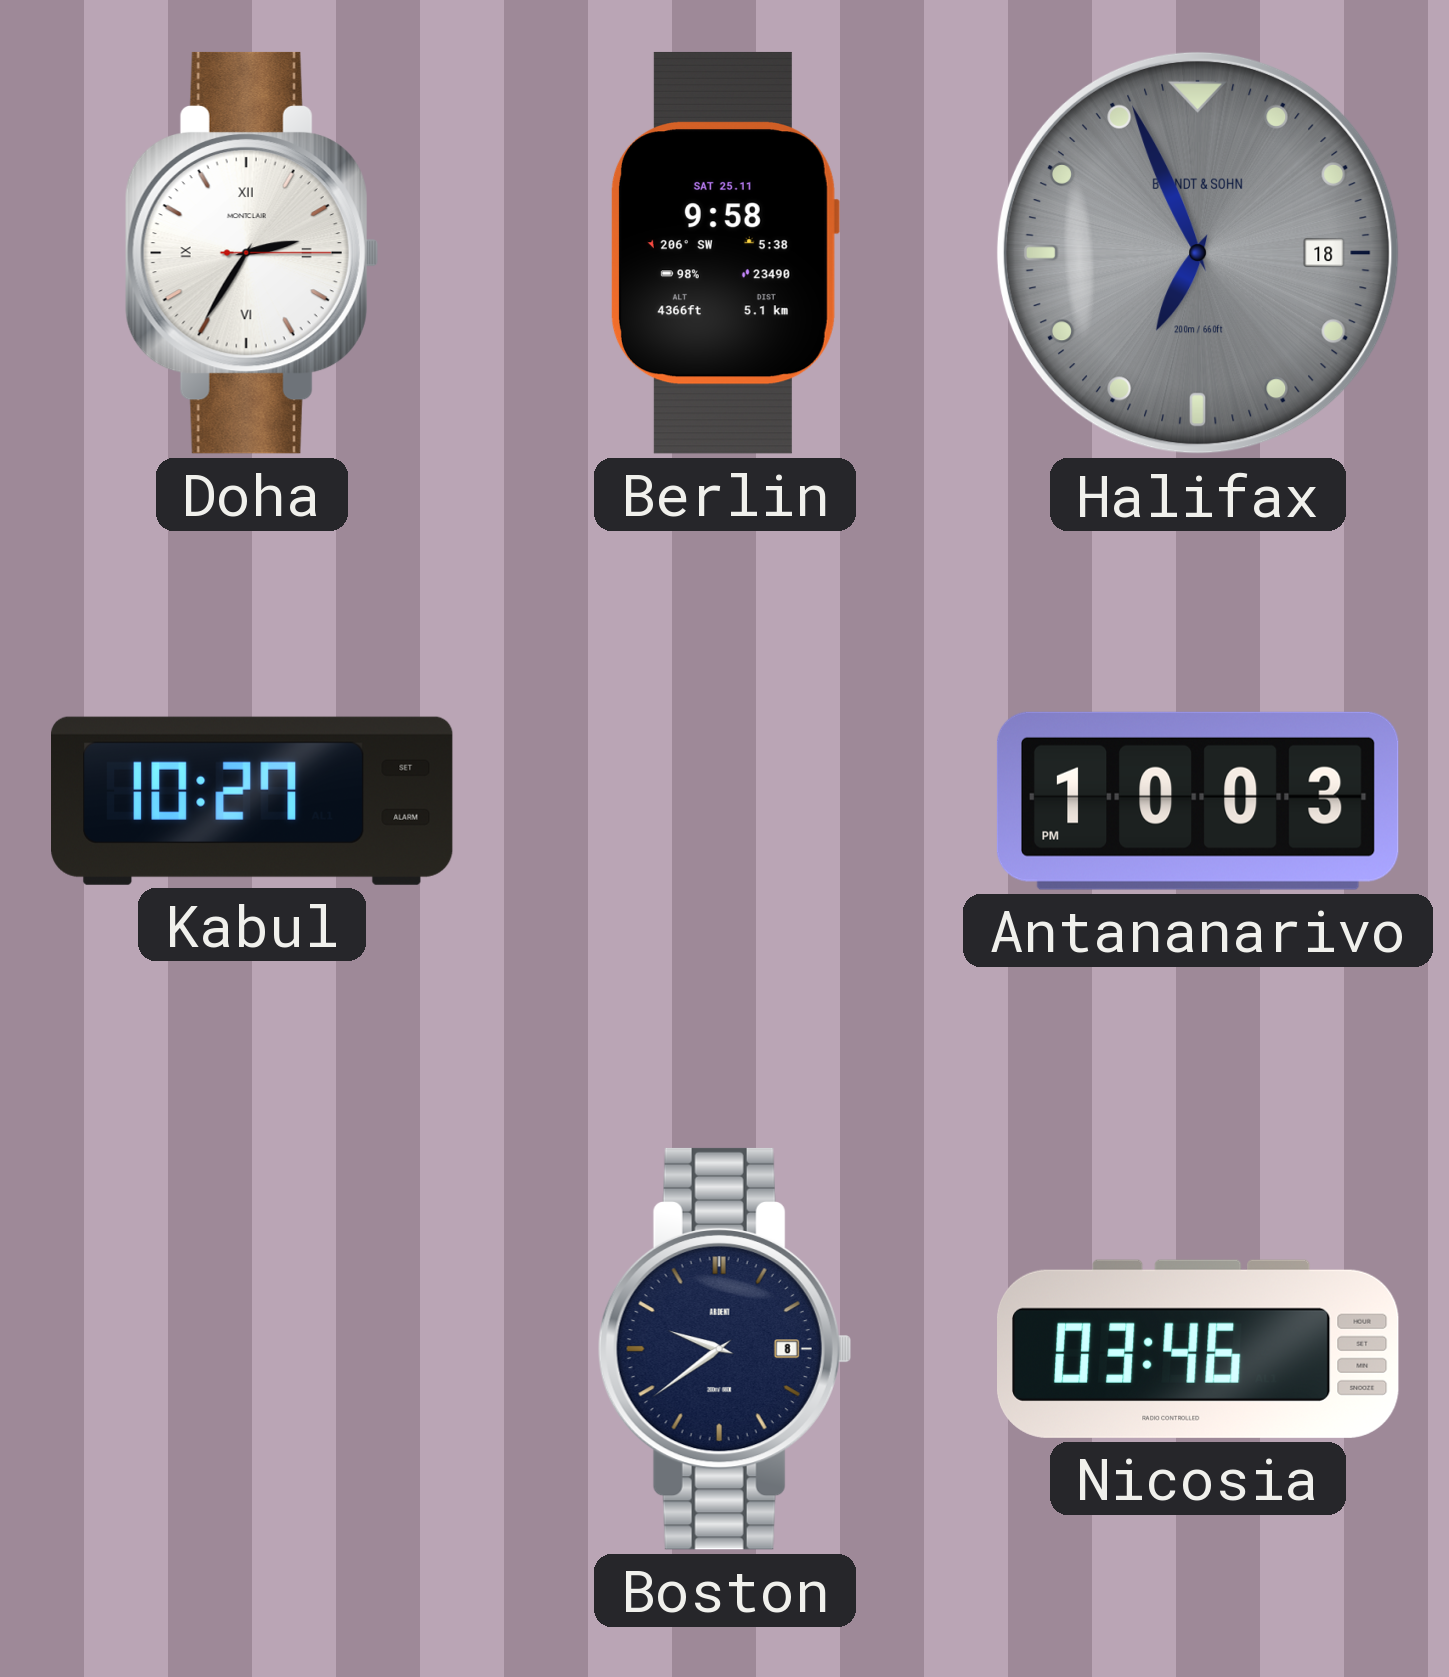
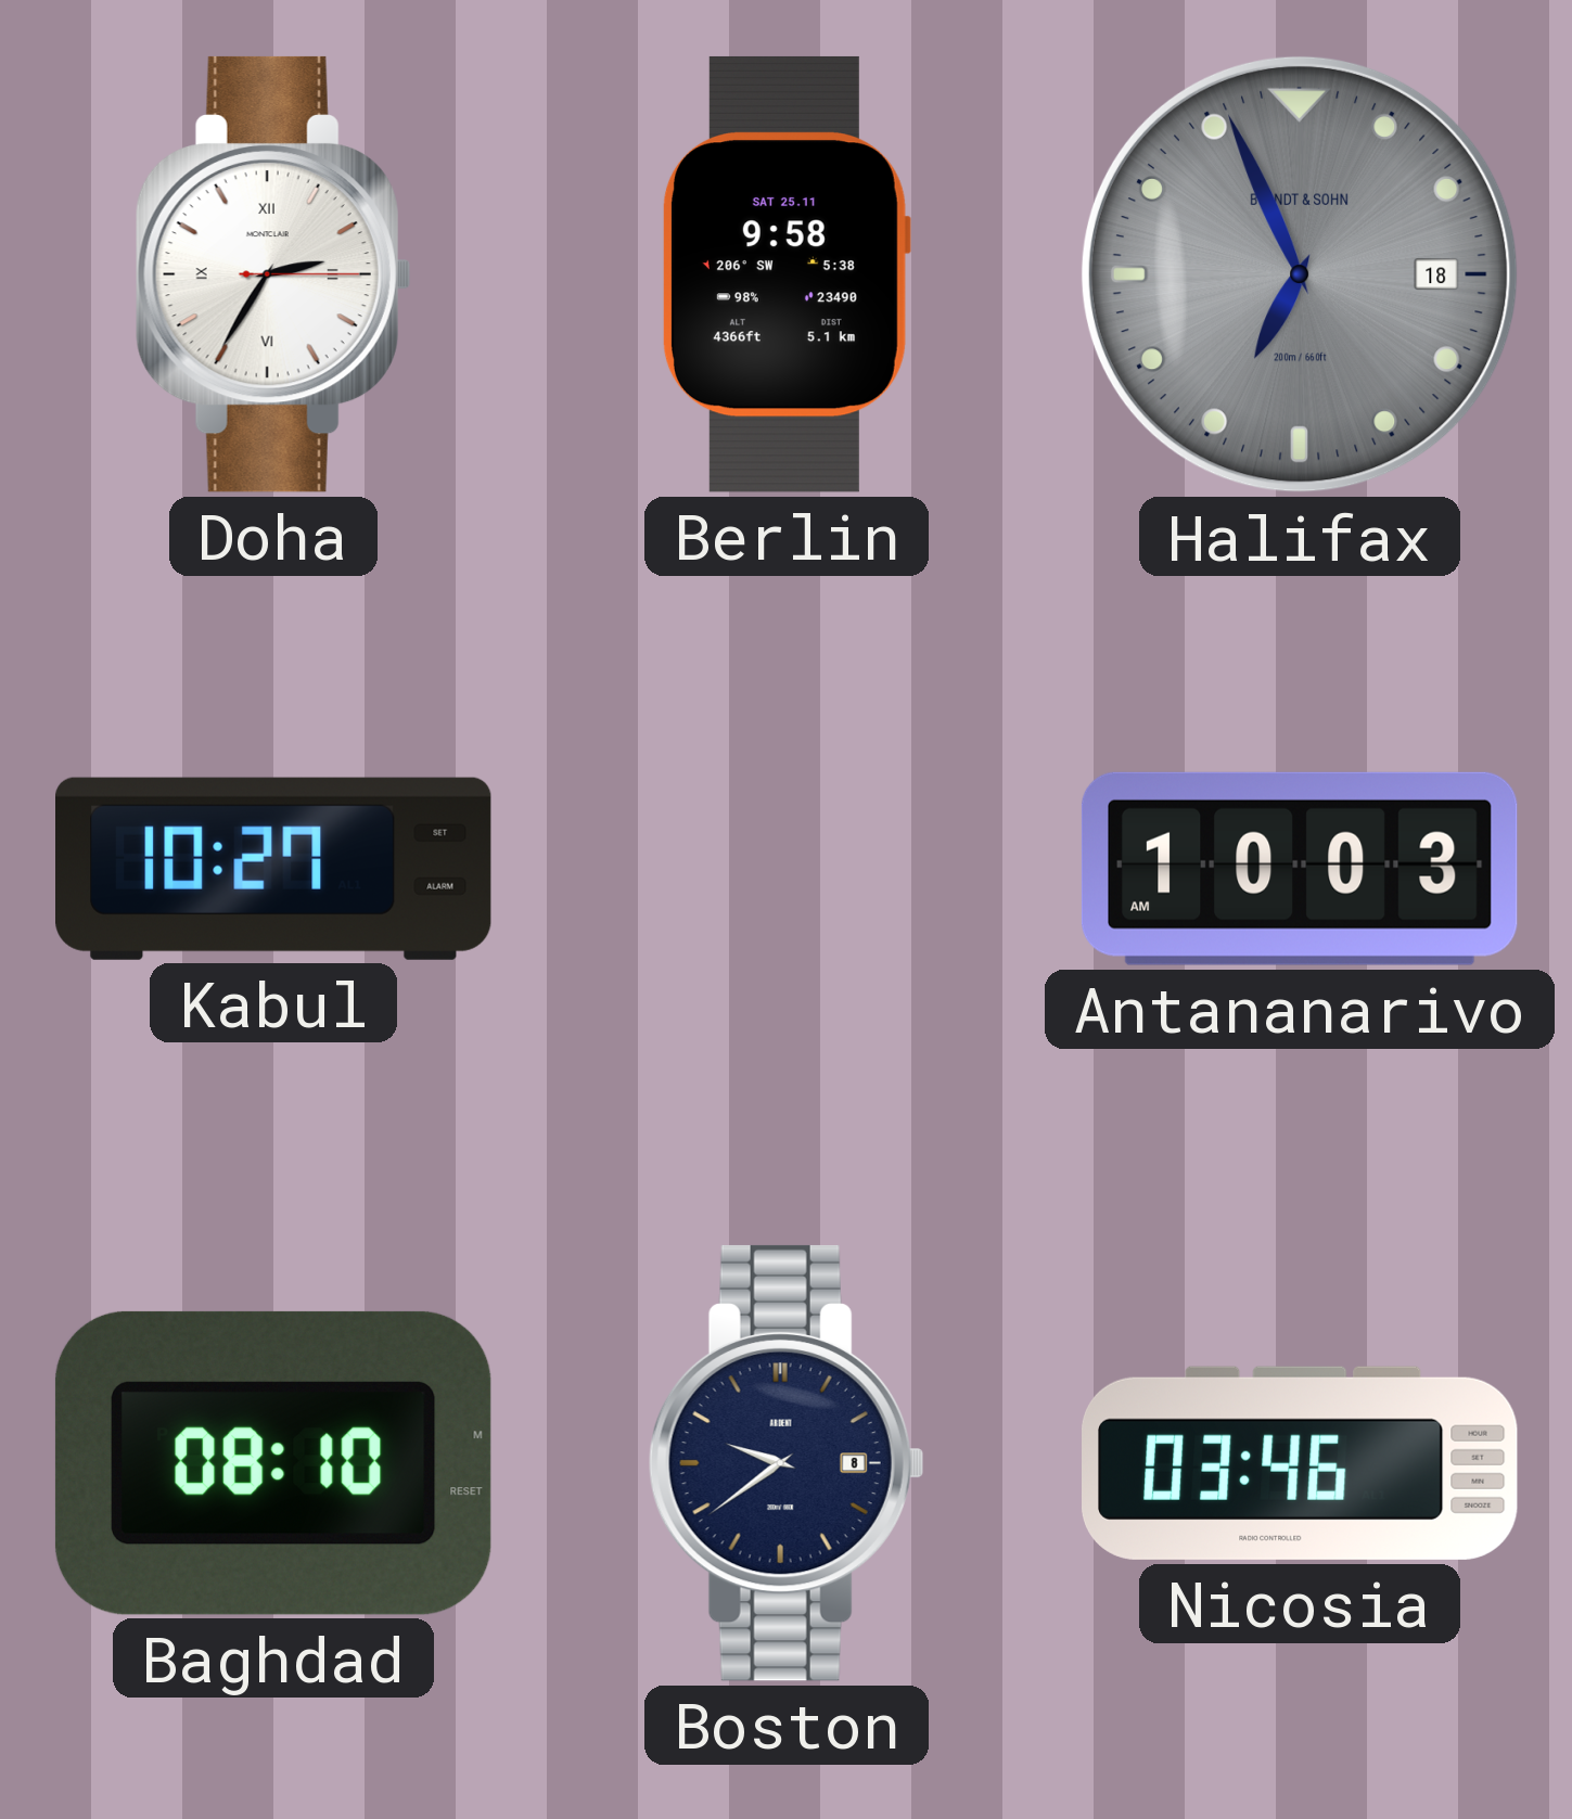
Antananarivo: 10:03 PM -> 10:03 AM (1300, 869)
Baghdad: none -> 08:10 (273, 1463)
